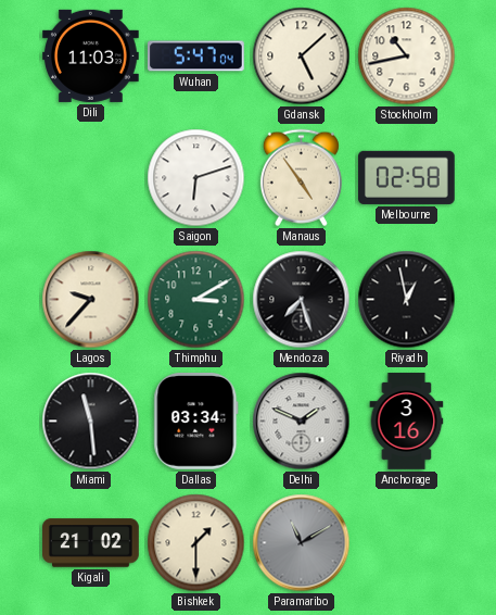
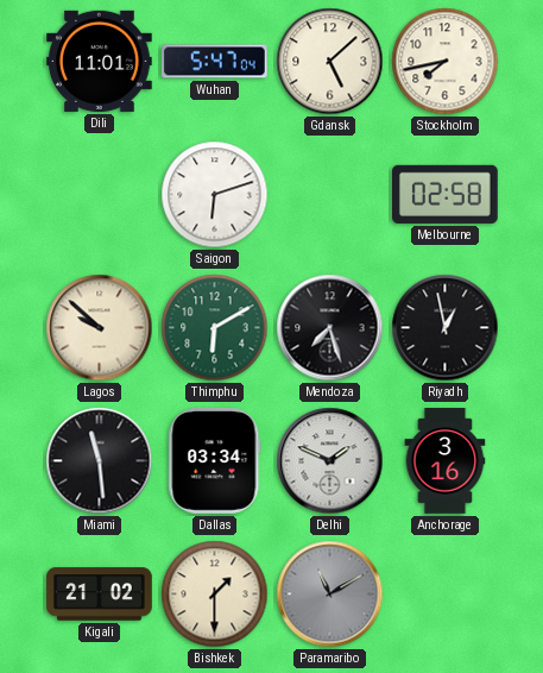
Dili: 11:03 -> 11:01 (100, 61)
Stockholm: 10:43 -> 7:43 (446, 62)
Manaus: 4:54 -> none (301, 178)
Lagos: 9:37 -> 9:52 (100, 328)
Thimphu: 3:10 -> 6:10 (215, 328)
